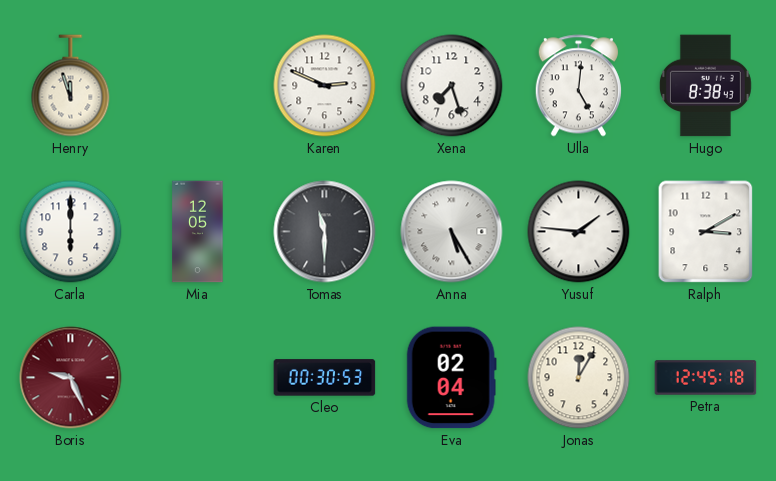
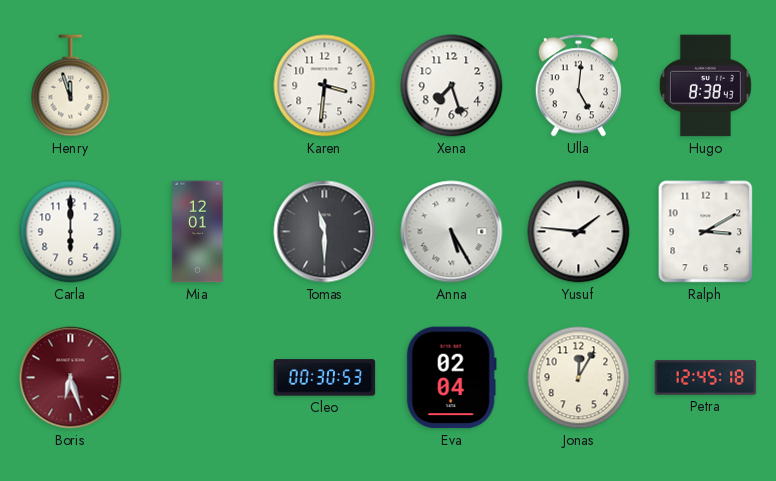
Karen: 2:49 -> 3:31 (325, 86)
Mia: 12:05 -> 12:01 (198, 232)
Boris: 9:26 -> 6:27 (71, 378)
